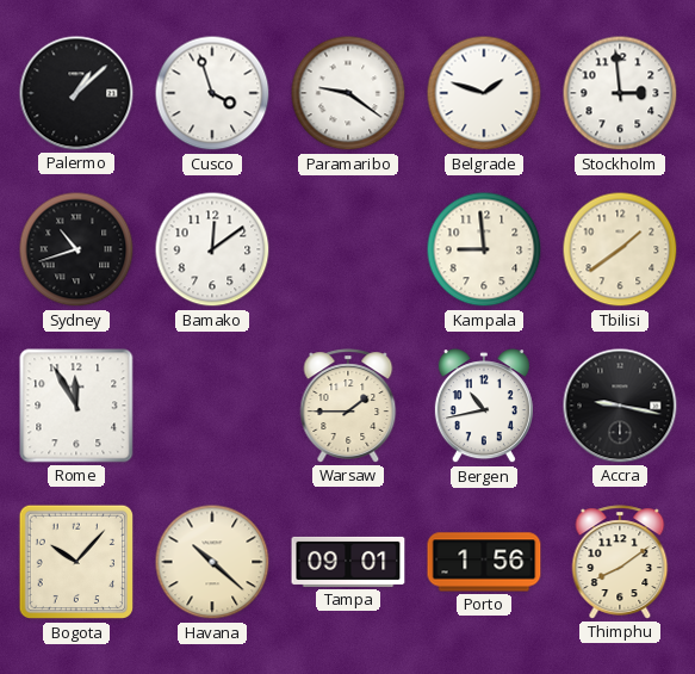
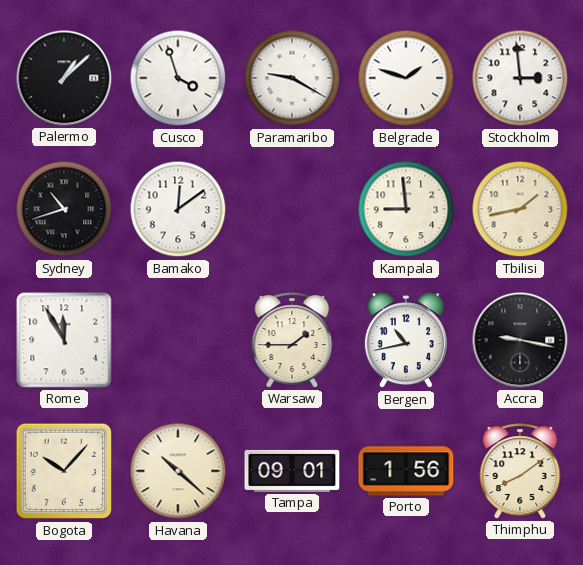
Paramaribo: 9:21 -> 9:20 (292, 78)
Tbilisi: 1:39 -> 1:43 (520, 209)
